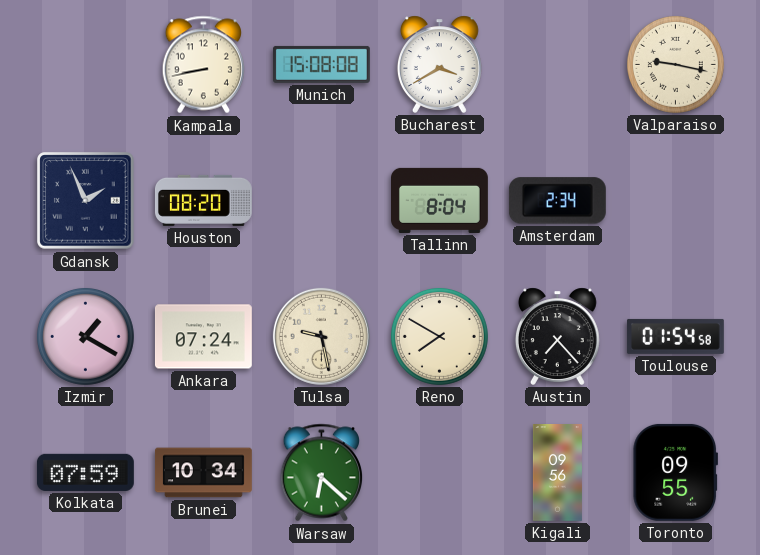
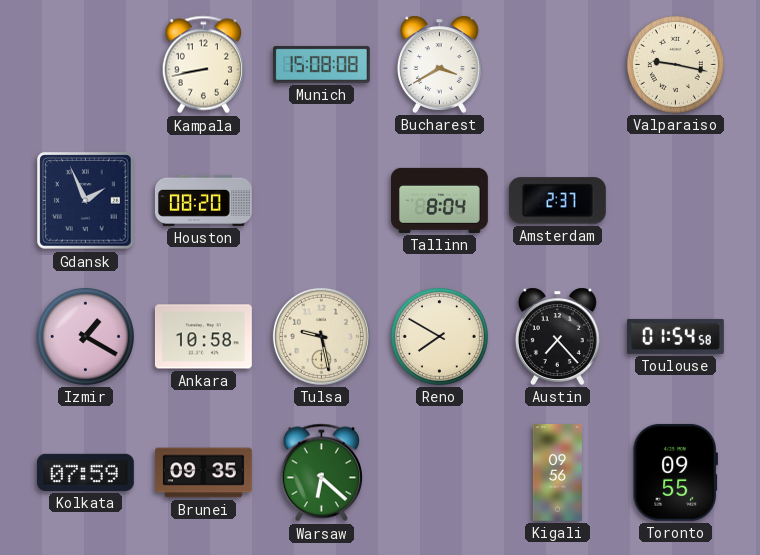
Amsterdam: 2:34 -> 2:37 (557, 201)
Ankara: 07:24 -> 10:58 (203, 337)
Brunei: 10:34 -> 09:35 (203, 473)
